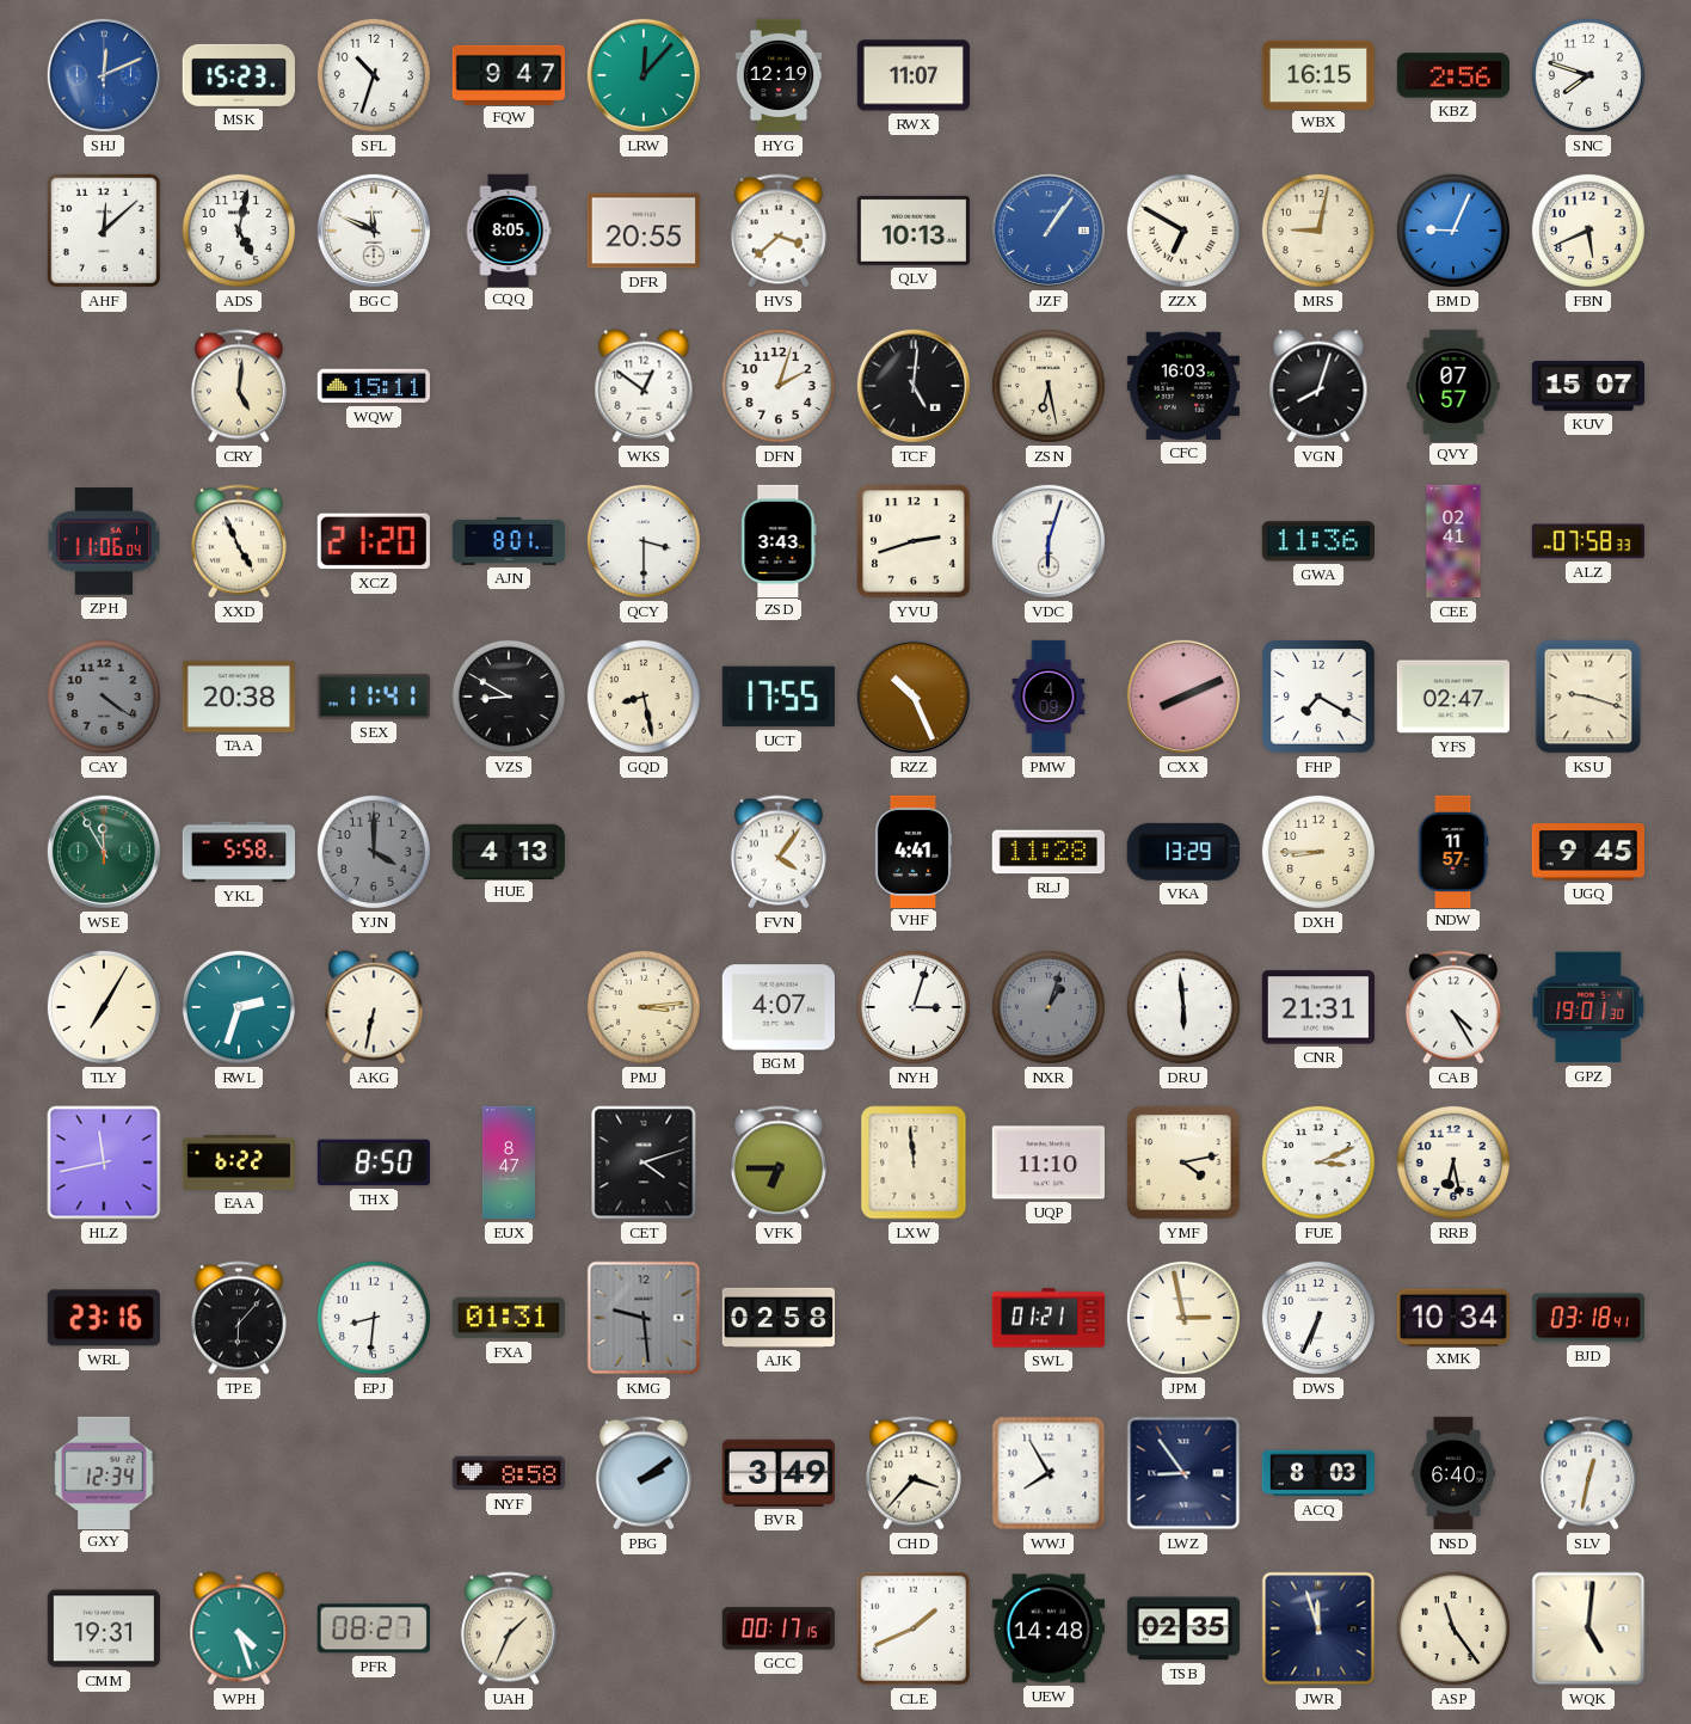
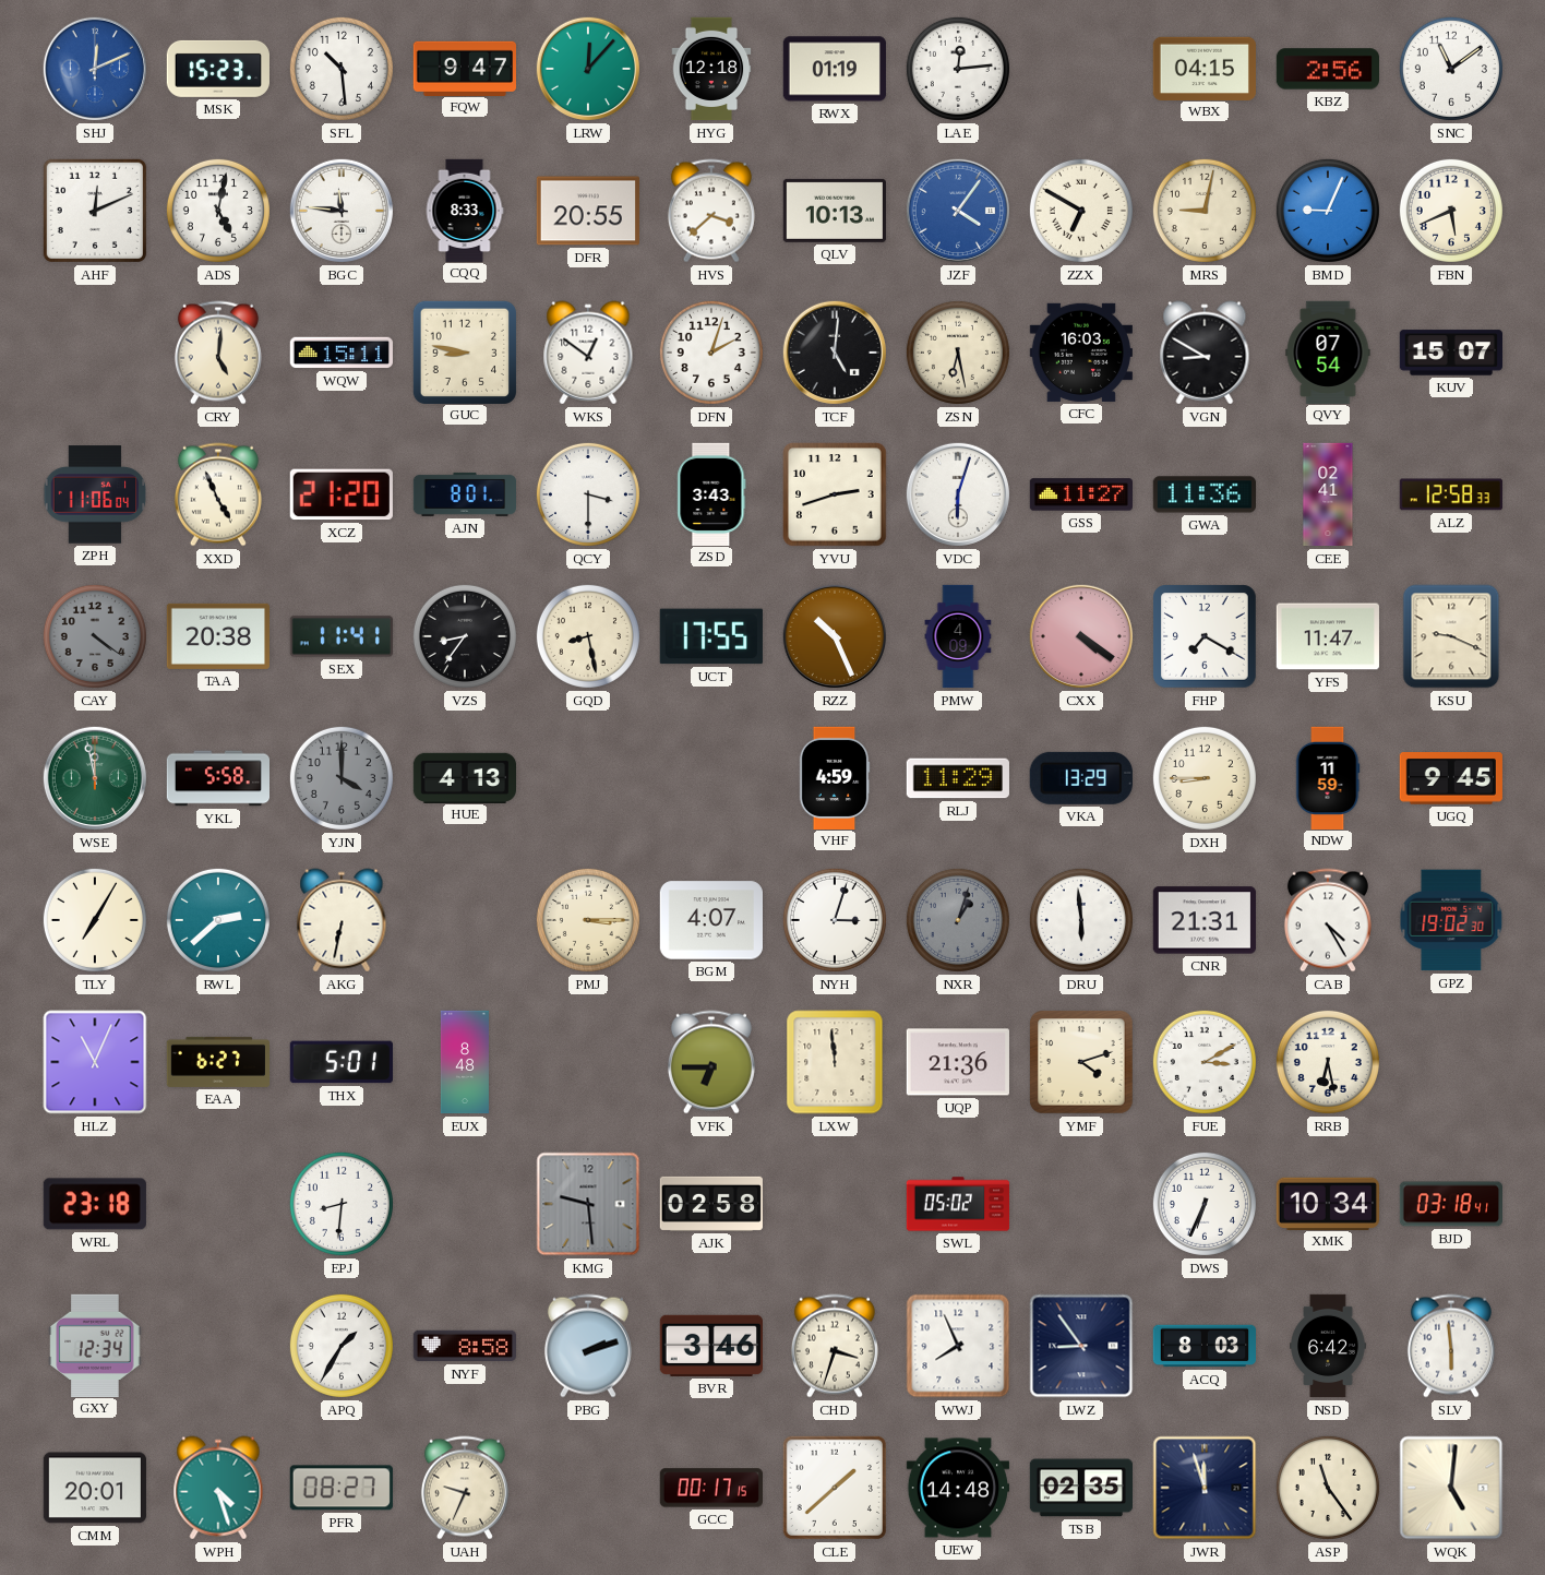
SFL: 10:33 -> 10:29 (342, 69)
HYG: 12:19 -> 12:18 (711, 69)
RWX: 11:07 -> 01:19 (834, 69)
LAE: none -> 12:14 (958, 69)
WBX: 16:15 -> 04:15 (1203, 68)
SNC: 7:48 -> 11:09 (1451, 69)
AHF: 12:08 -> 12:11 (95, 211)
BGC: 11:49 -> 11:46 (342, 211)
CQQ: 8:05 -> 8:33 (465, 210)
JZF: 1:06 -> 4:06 (958, 211)
GUC: none -> 8:47 (464, 351)
VGN: 8:03 -> 8:50 (1205, 353)
QVY: 07:57 -> 07:54 (1328, 351)
GSS: none -> 11:27 (1080, 494)
ALZ: 07:58 -> 12:58 (1451, 494)
VZS: 8:50 -> 8:36 (465, 636)
CXX: 8:11 -> 4:21 (1081, 636)
YFS: 02:47 -> 11:47 (1328, 636)
KSU: 9:18 -> 9:19 (1451, 636)
WSE: 11:55 -> 11:58 (95, 778)
FVN: 4:06 -> none (779, 852)
VHF: 4:41 -> 4:59 (835, 777)
RLJ: 11:28 -> 11:29 (957, 778)
NDW: 11:57 -> 11:59 (1328, 777)
RWL: 2:33 -> 2:38 (218, 920)
PMJ: 3:14 -> 3:15 (588, 920)
GPZ: 19:01 -> 19:02 (1451, 920)
HLZ: 11:43 -> 11:04 (95, 1062)
EAA: 6:22 -> 6:27 (217, 1062)
THX: 8:50 -> 5:01 (342, 1062)
EUX: 8:47 -> 8:48 (465, 1062)
CET: 4:12 -> none (644, 1162)
UQP: 11:10 -> 21:36 (958, 1062)
YMF: 4:13 -> 4:12 (1082, 1063)
FUE: 3:11 -> 3:10 (1205, 1062)
WRL: 23:16 -> 23:18 (95, 1204)
TPE: 6:07 -> none (239, 1318)
FXA: 01:31 -> none (509, 1318)
SWL: 01:21 -> 05:02 (958, 1204)
JPM: 2:58 -> none (1183, 1318)
APQ: none -> 1:35 (342, 1346)
PBG: 2:09 -> 2:12 (588, 1346)
BVR: 3:49 -> 3:46 (711, 1346)
CHD: 3:37 -> 3:33 (835, 1346)
WWJ: 7:55 -> 7:56 (958, 1346)
NSD: 6:40 -> 6:42 (1328, 1346)
SLV: 12:32 -> 5:59 (1451, 1346)
CMM: 19:31 -> 20:01 (95, 1488)
UAH: 1:34 -> 9:34 (465, 1488)
CLE: 1:41 -> 1:38 (835, 1488)
